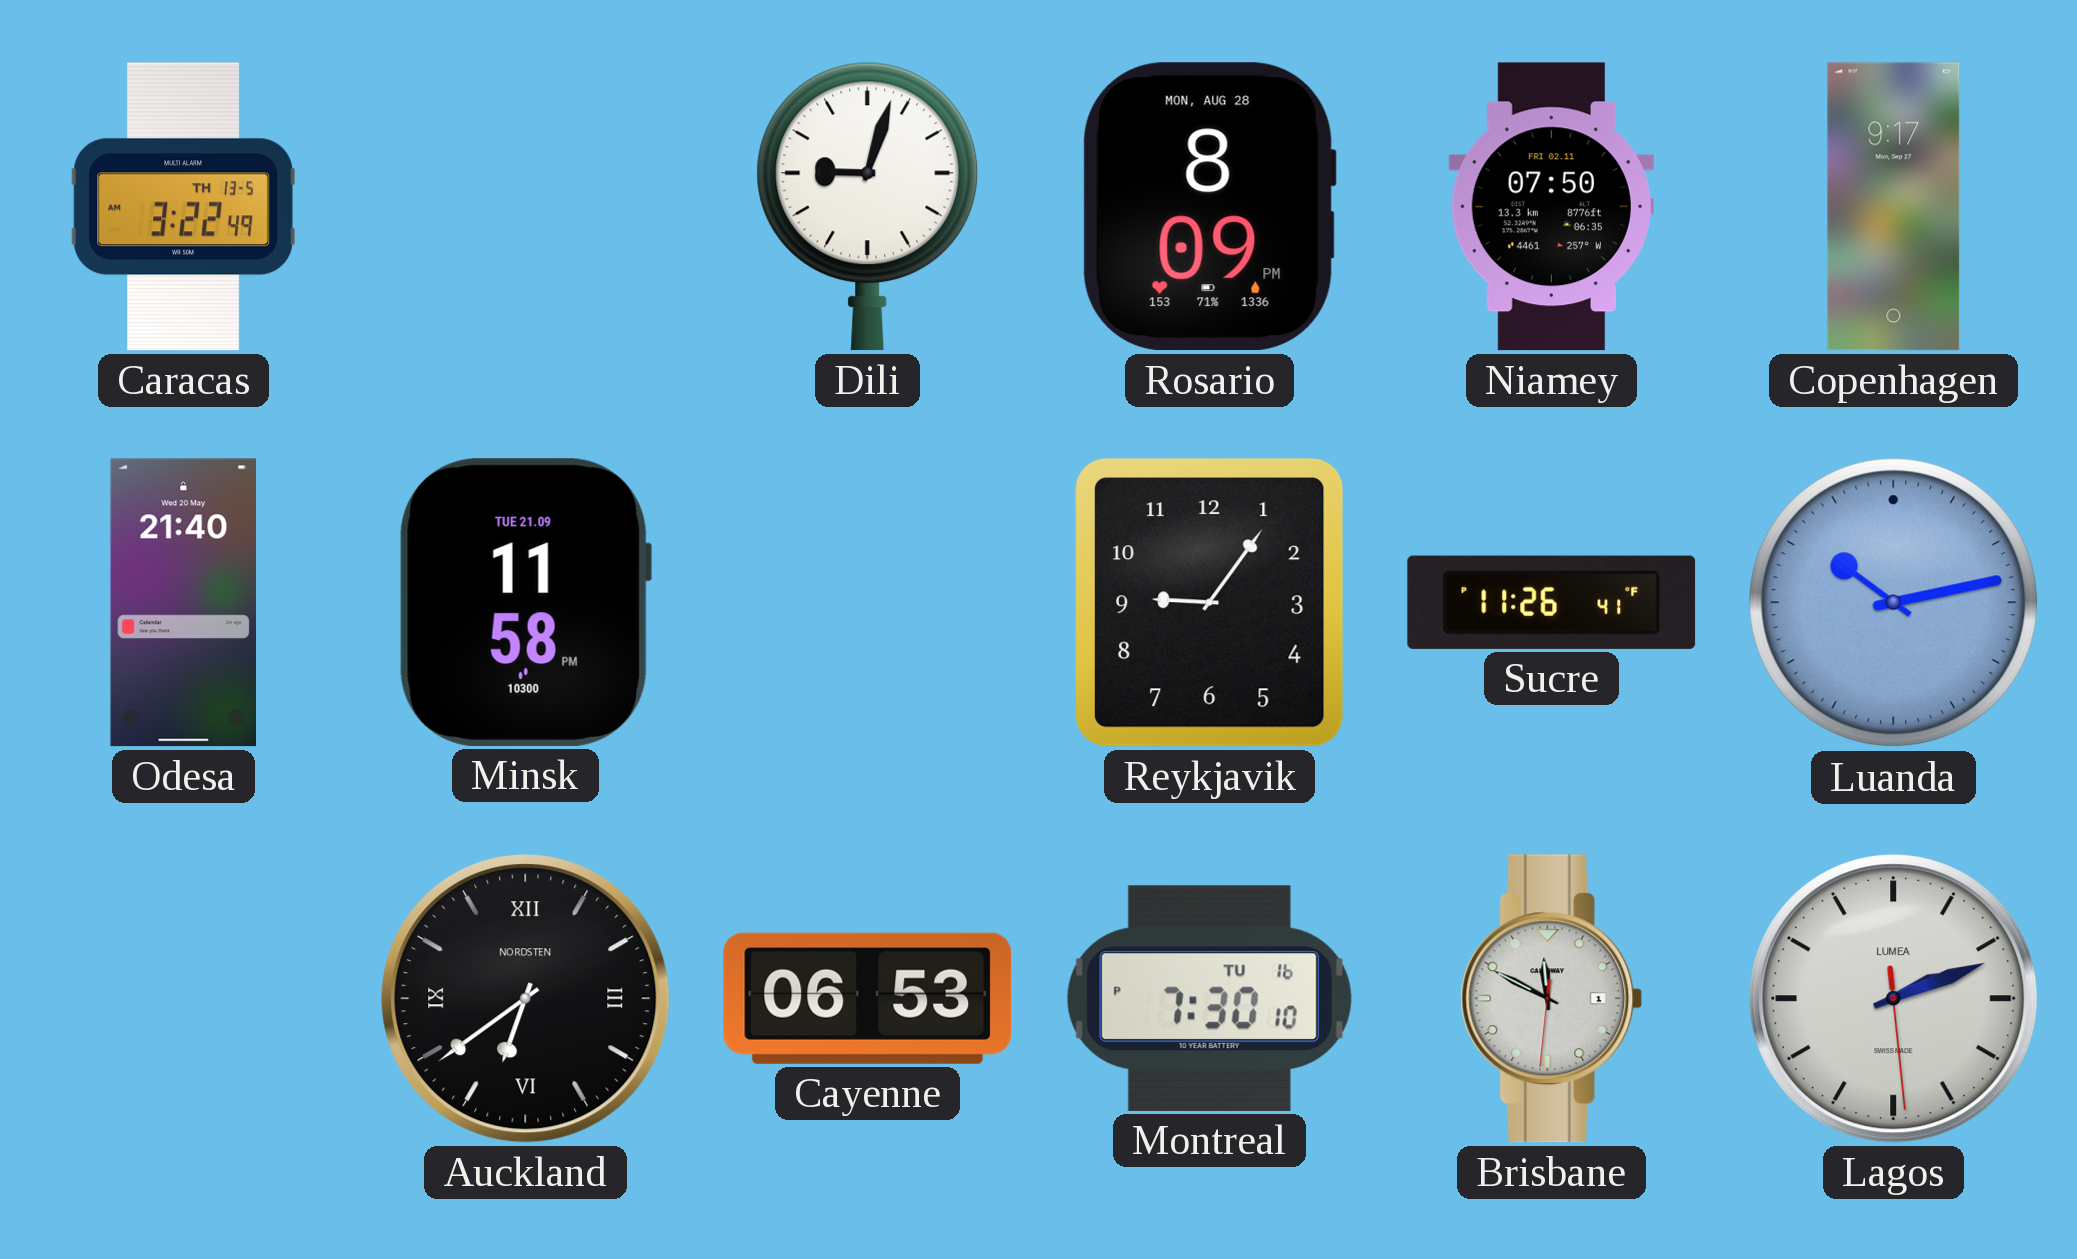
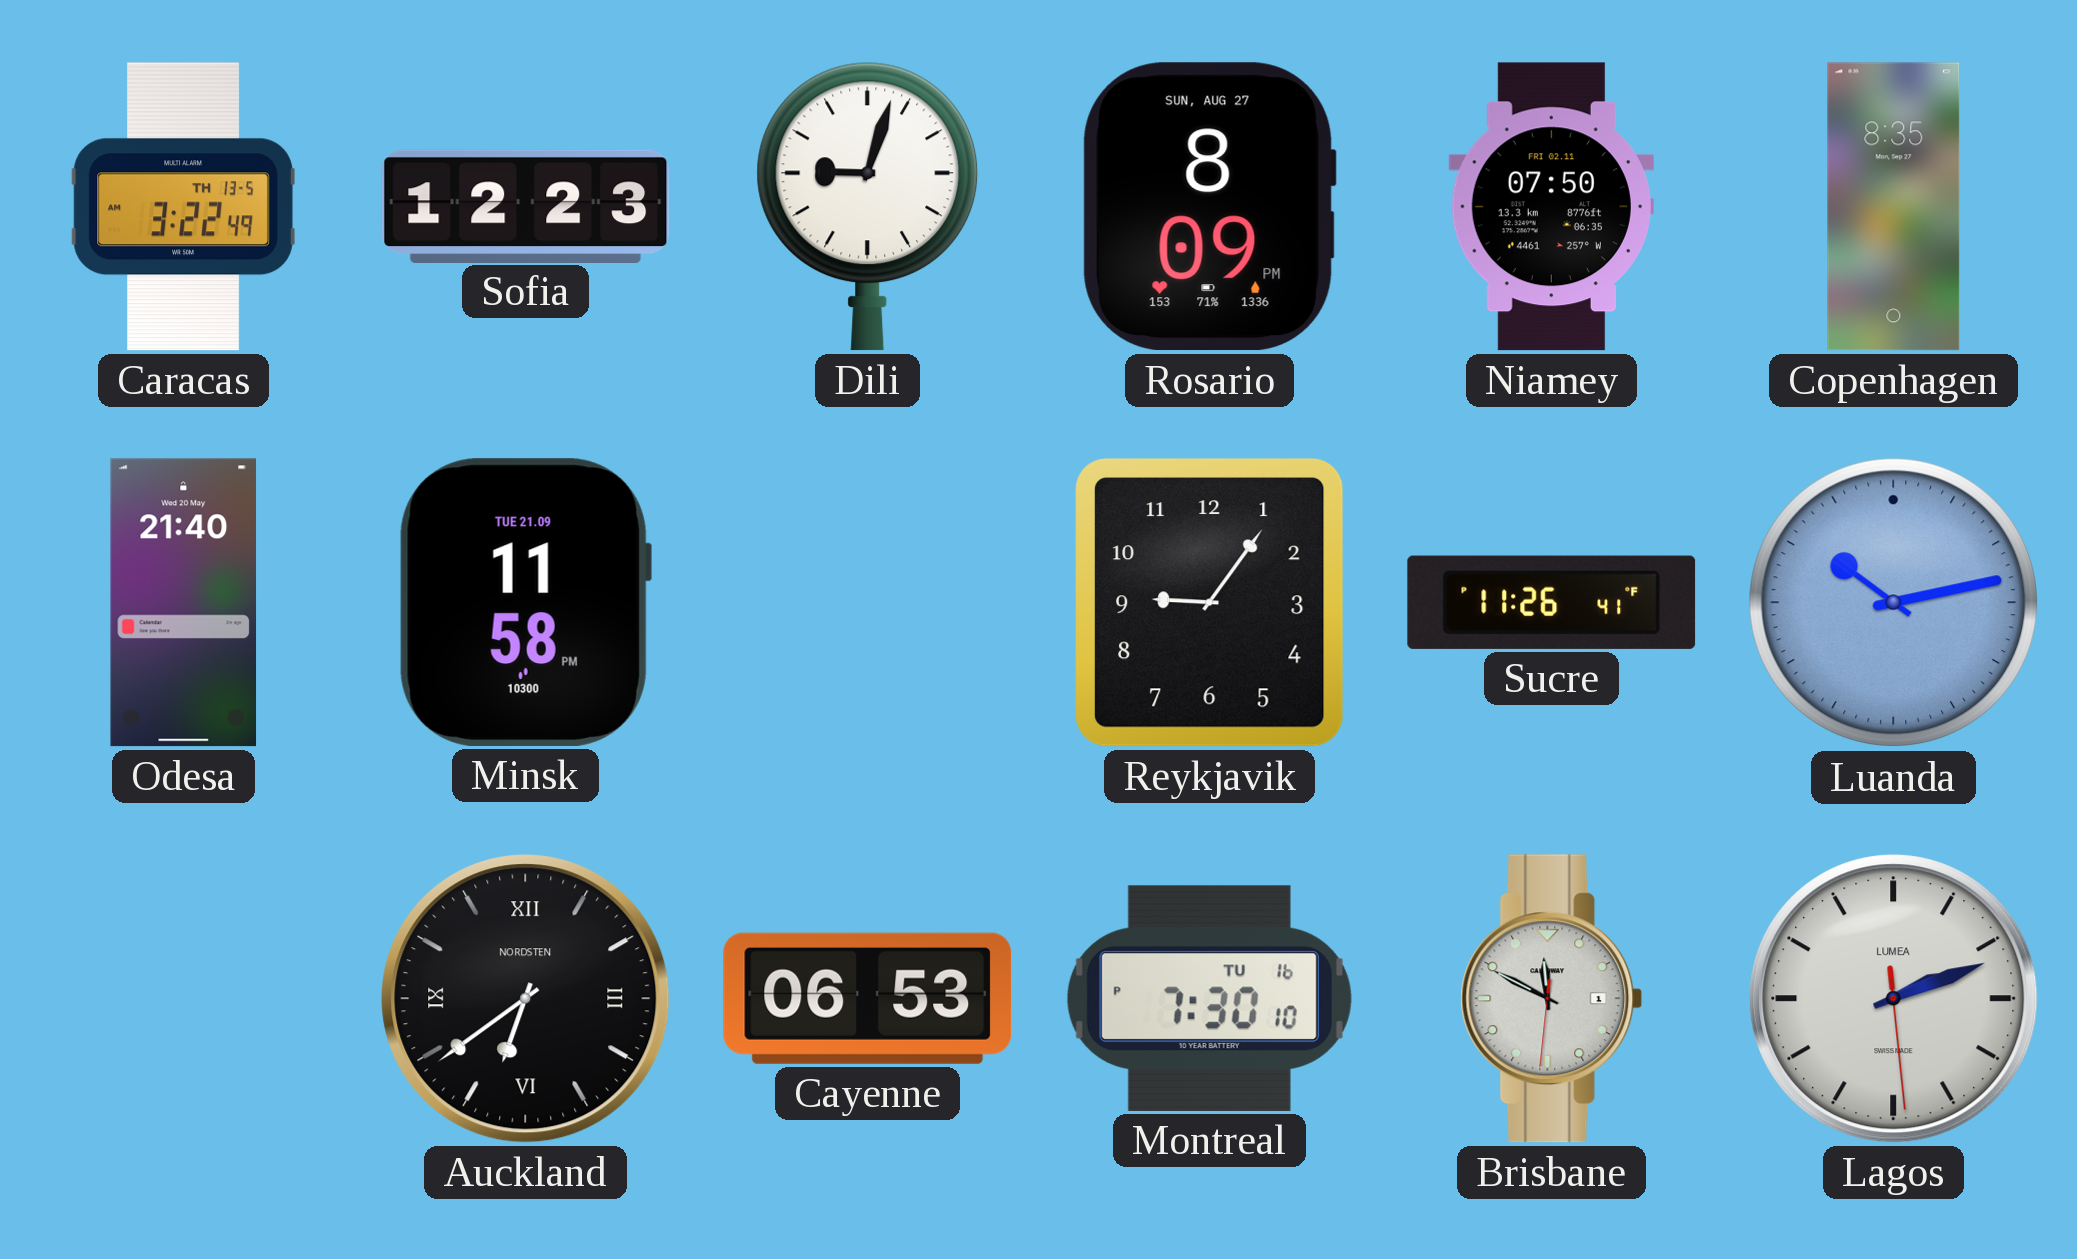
Sofia: none -> 12:23 (526, 206)
Rosario date: MON, AUG 28 -> SUN, AUG 27 (1209, 207)
Copenhagen: 9:17 -> 8:35 (1894, 207)
